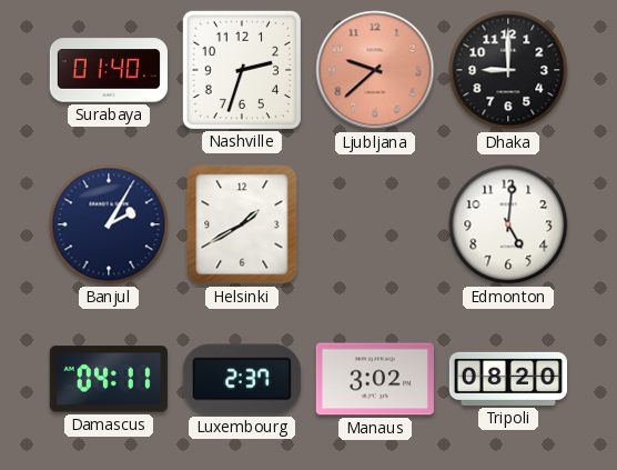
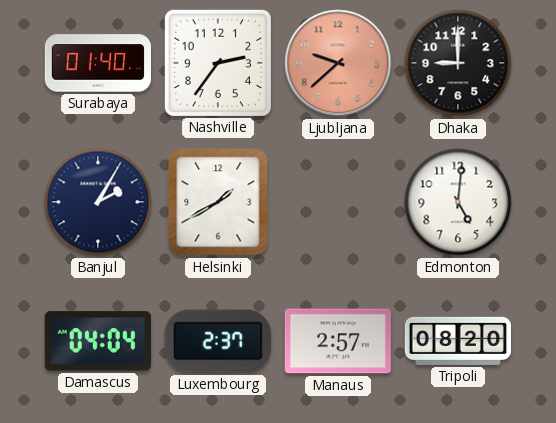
Nashville: 2:33 -> 2:36 (218, 63)
Damascus: 04:11 -> 04:04 (98, 341)
Manaus: 3:02 -> 2:57 (338, 341)
